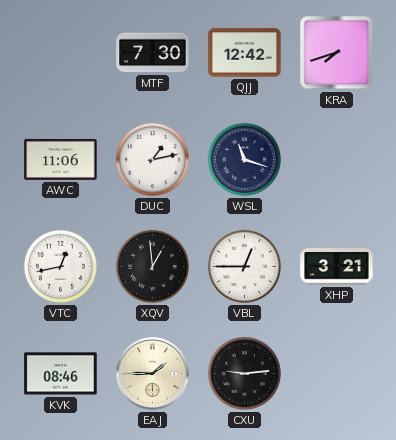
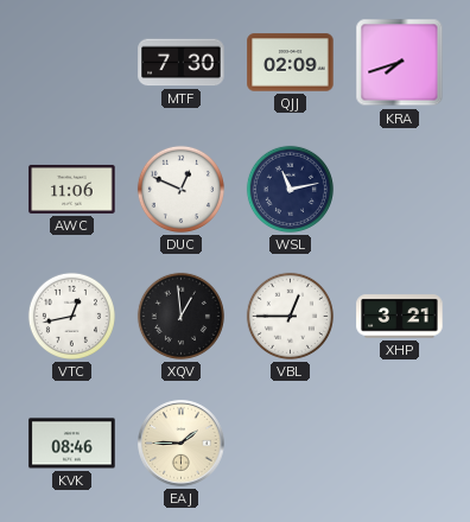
QJJ: 12:42 -> 02:09 (291, 63)
DUC: 1:13 -> 12:49 (180, 189)
WSL: 11:18 -> 11:13 (290, 189)
CXU: 9:14 -> none (244, 373)
